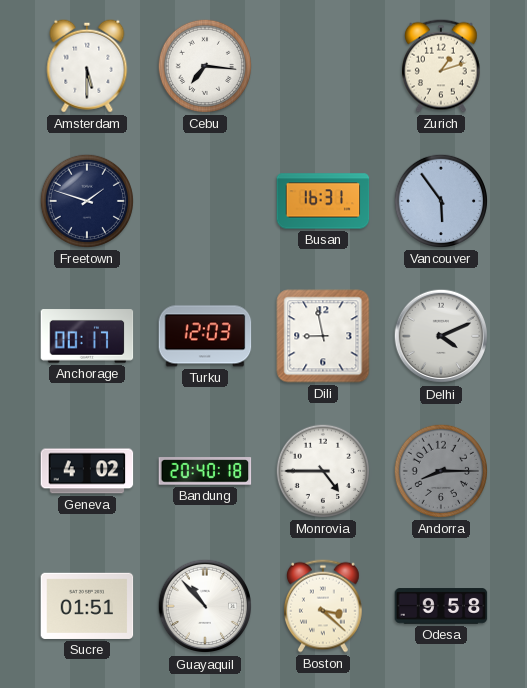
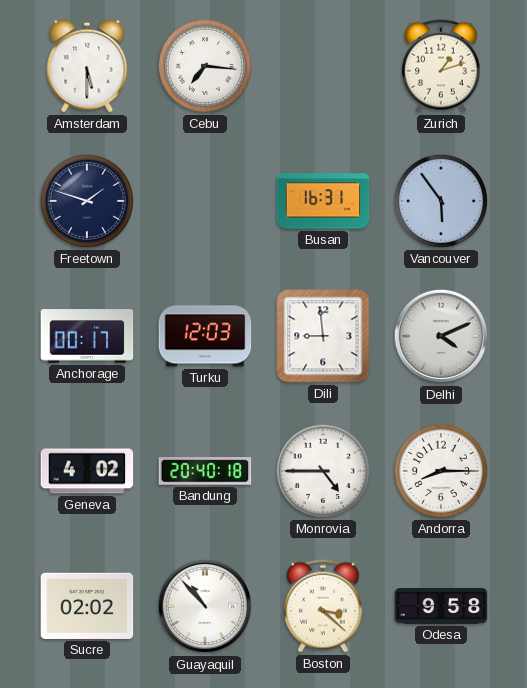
Dili: 8:58 -> 8:59 (323, 336)
Andorra dial: grey -> white (441, 471)
Sucre: 01:51 -> 02:02 (87, 606)
